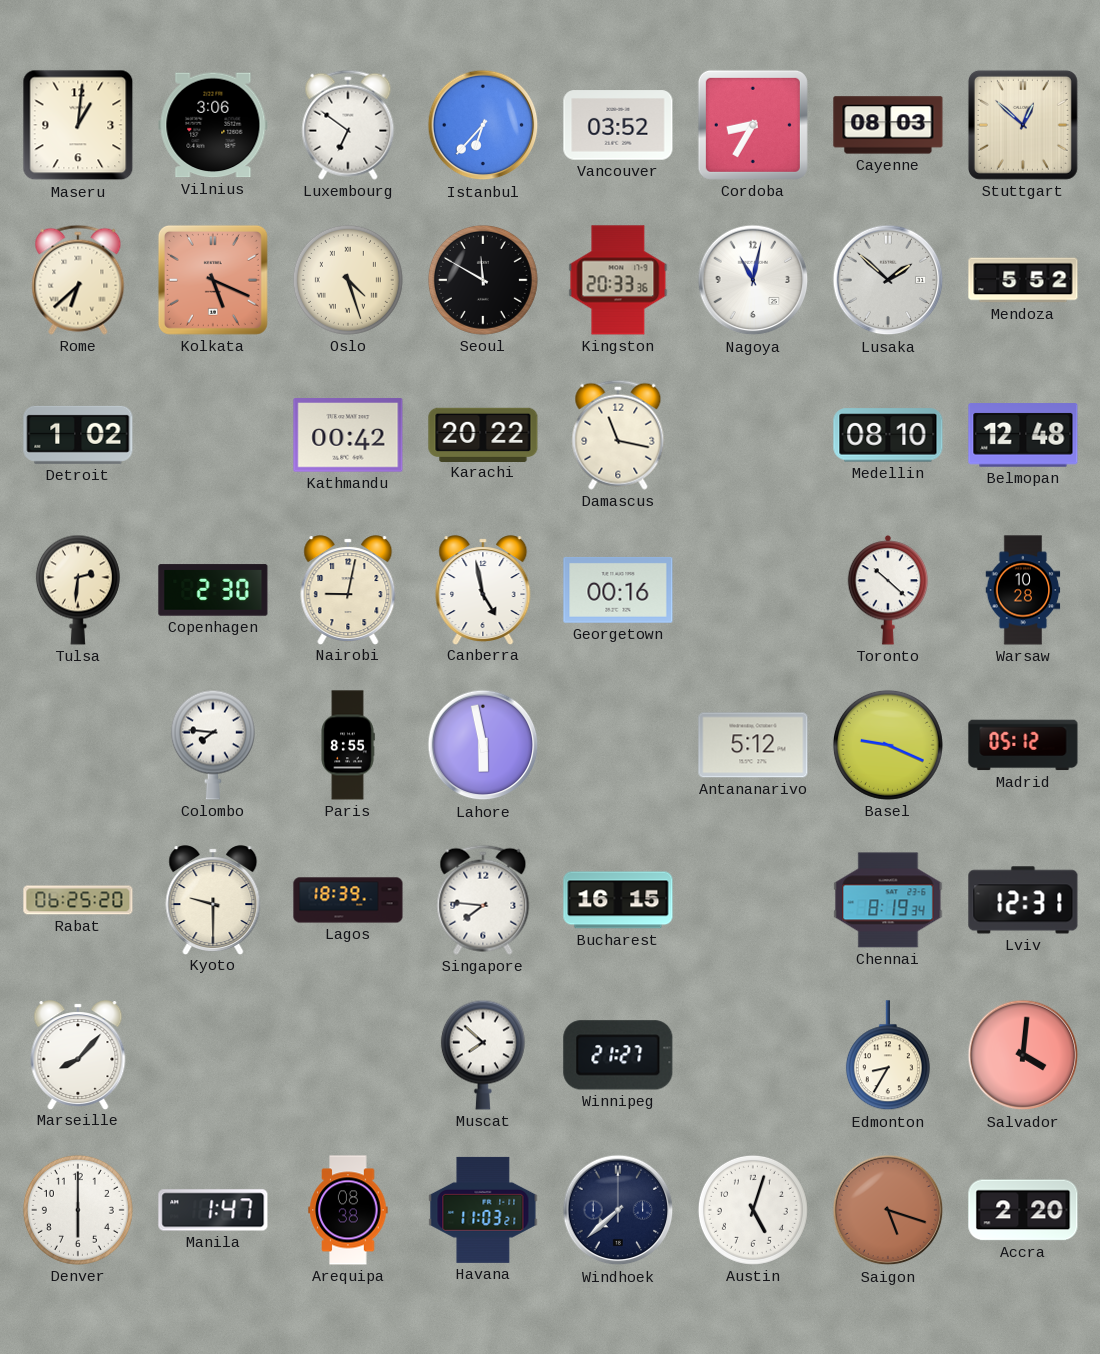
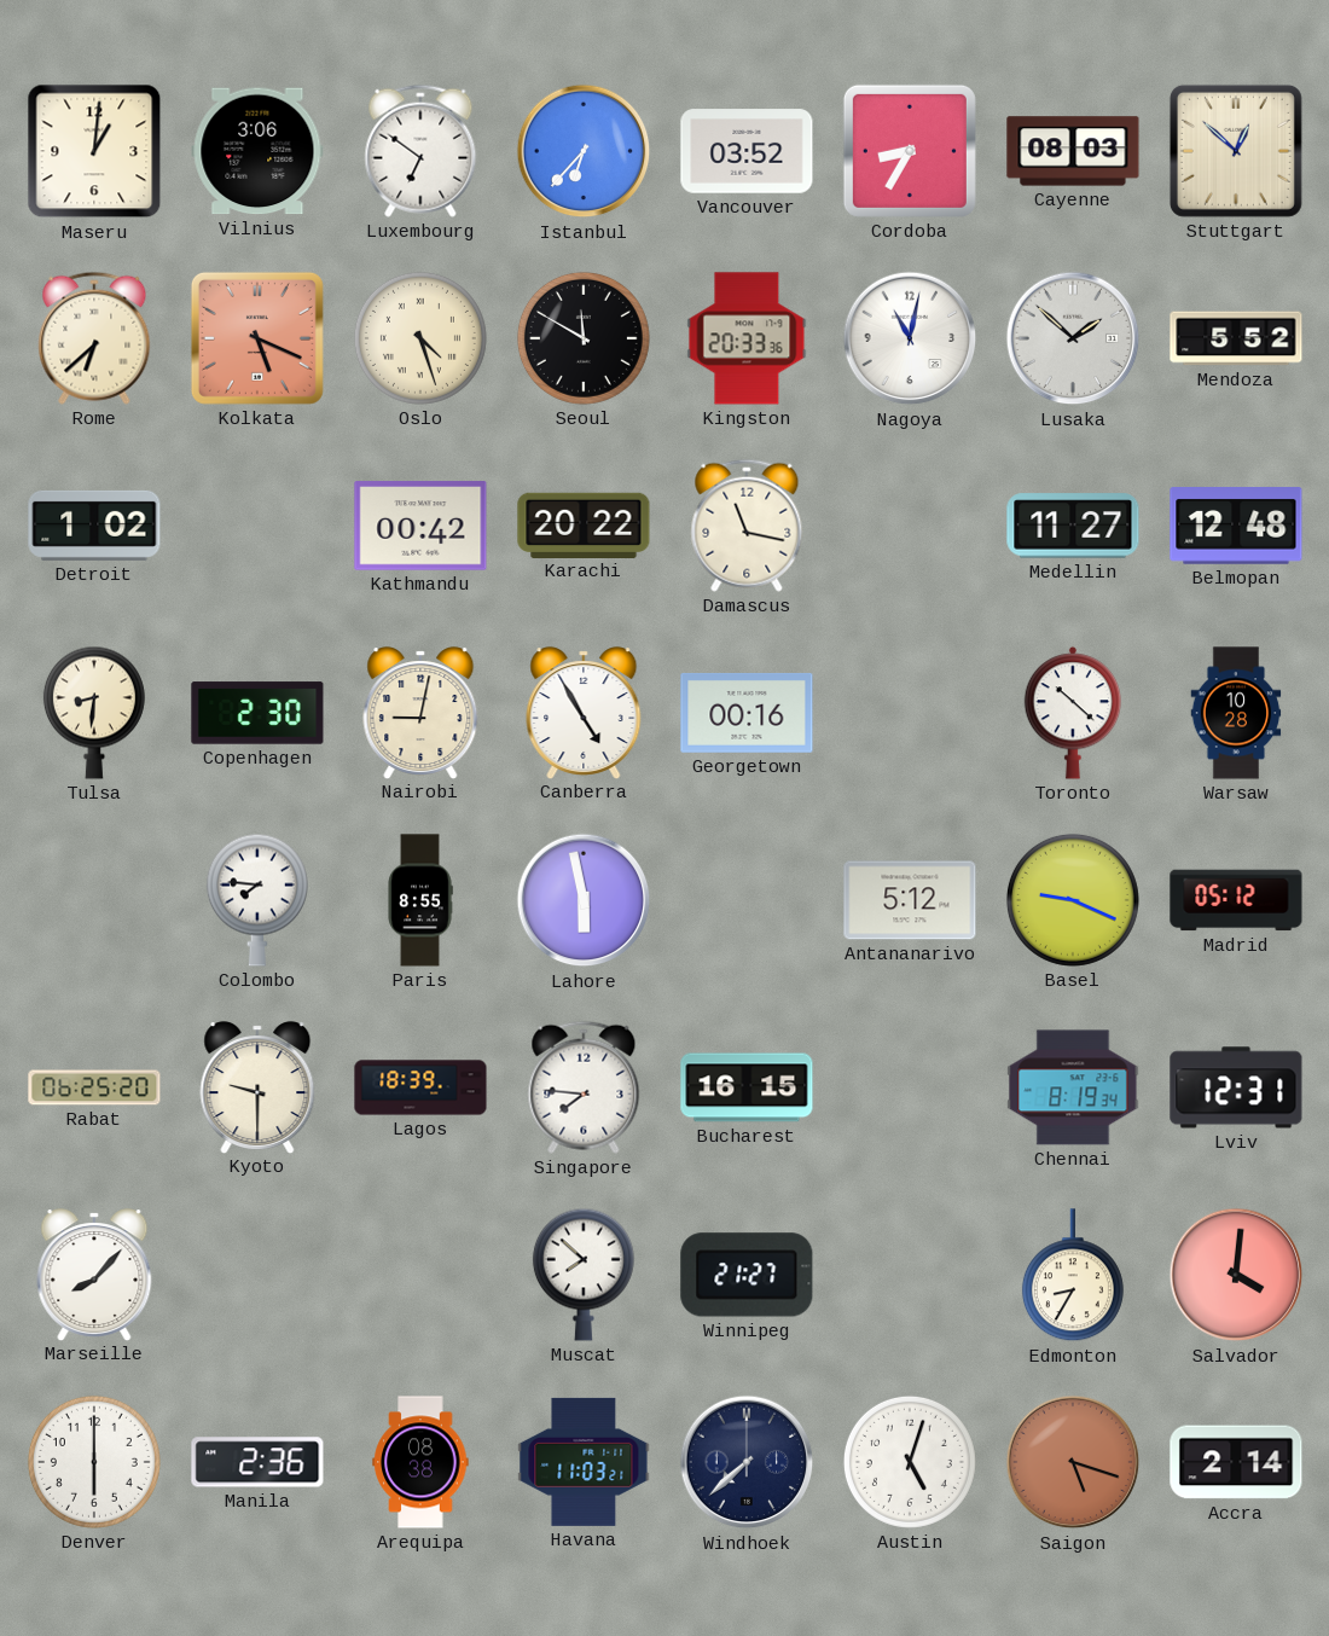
Medellin: 08:10 -> 11:27 (1073, 526)
Tulsa: 2:31 -> 8:31 (94, 713)
Canberra: 4:58 -> 4:55 (584, 713)
Manila: 1:47 -> 2:36 (257, 1462)
Accra: 2:20 -> 2:14 (1236, 1462)
